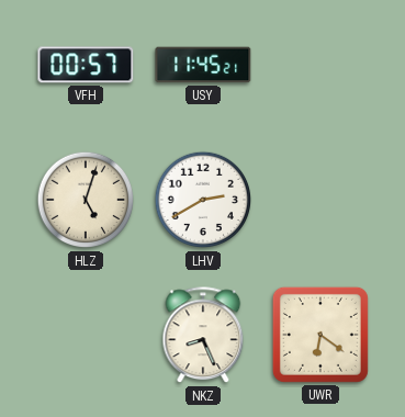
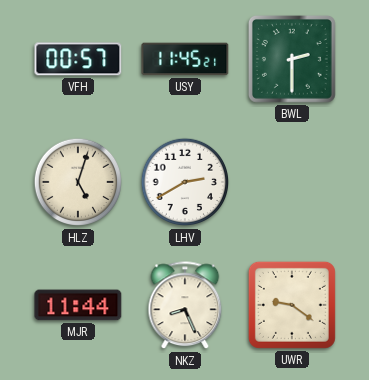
BWL: none -> 2:30 (292, 59)
MJR: none -> 11:44 (78, 305)
UWR: 6:21 -> 9:21 (292, 305)
